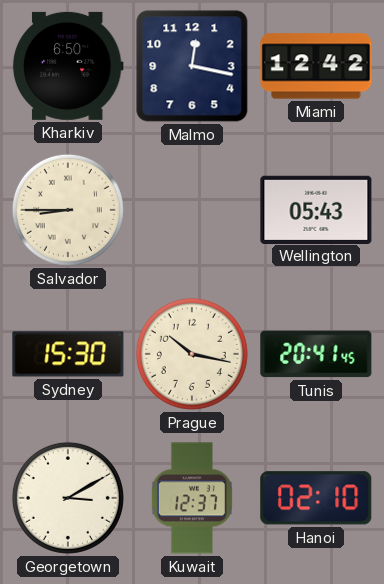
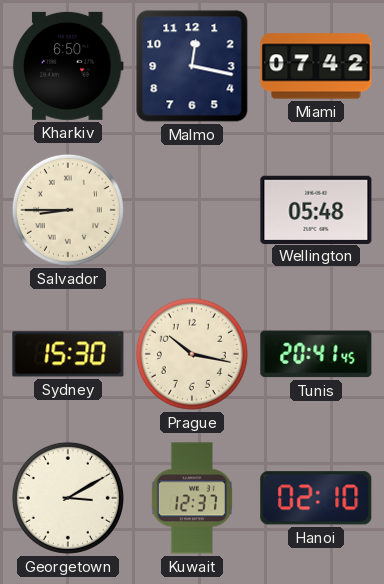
Miami: 12:42 -> 07:42 (316, 66)
Wellington: 05:43 -> 05:48 (316, 209)
